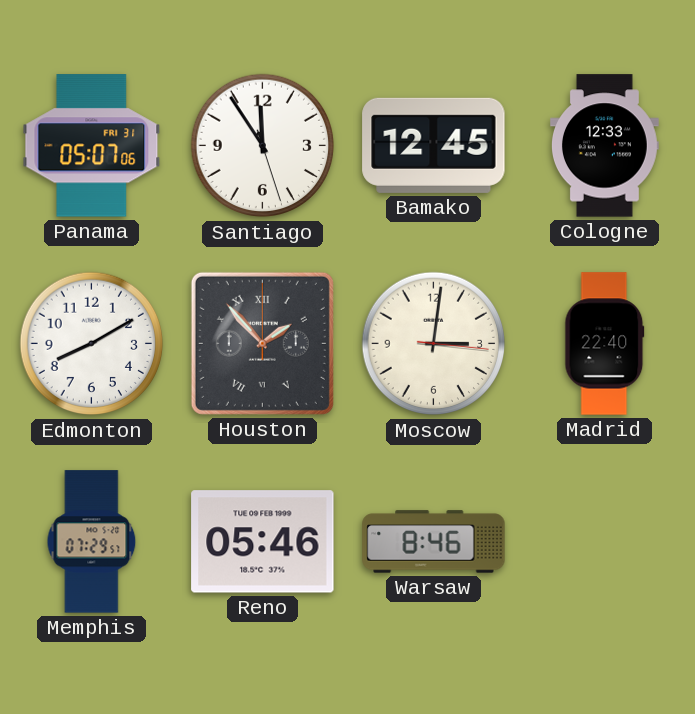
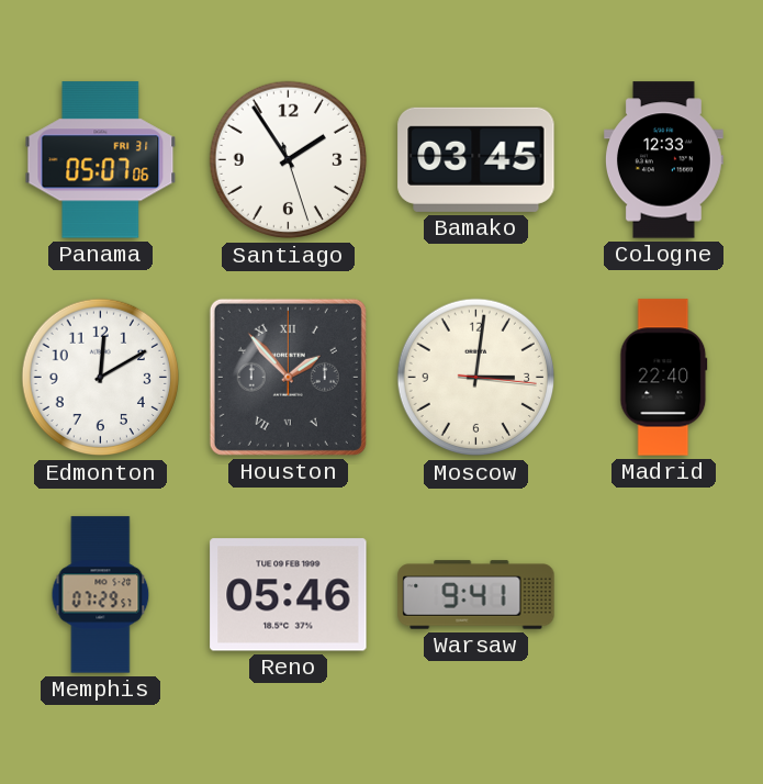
Santiago: 11:54 -> 1:54 (289, 160)
Bamako: 12:45 -> 03:45 (476, 159)
Edmonton: 8:10 -> 12:10 (101, 378)
Warsaw: 8:46 -> 9:41 (476, 595)
